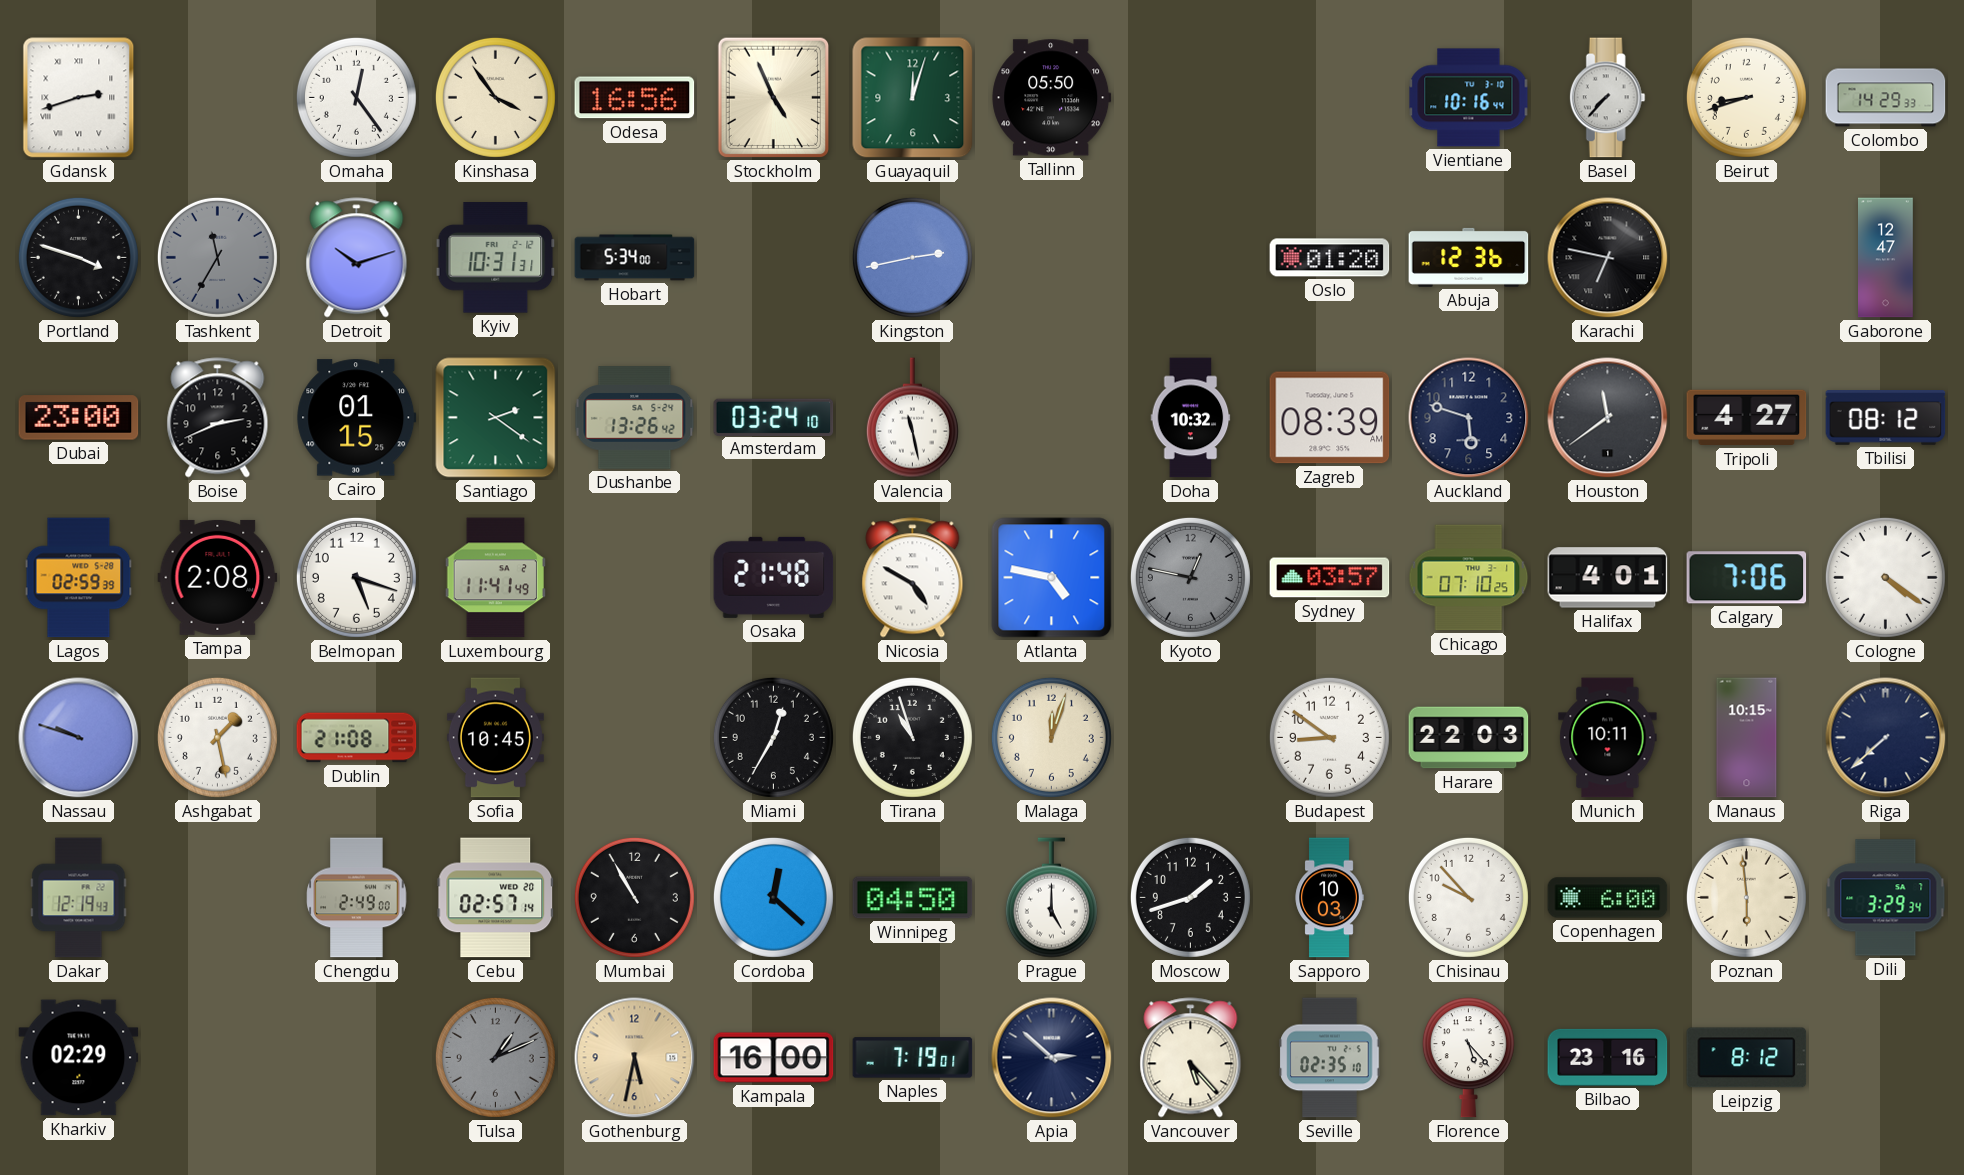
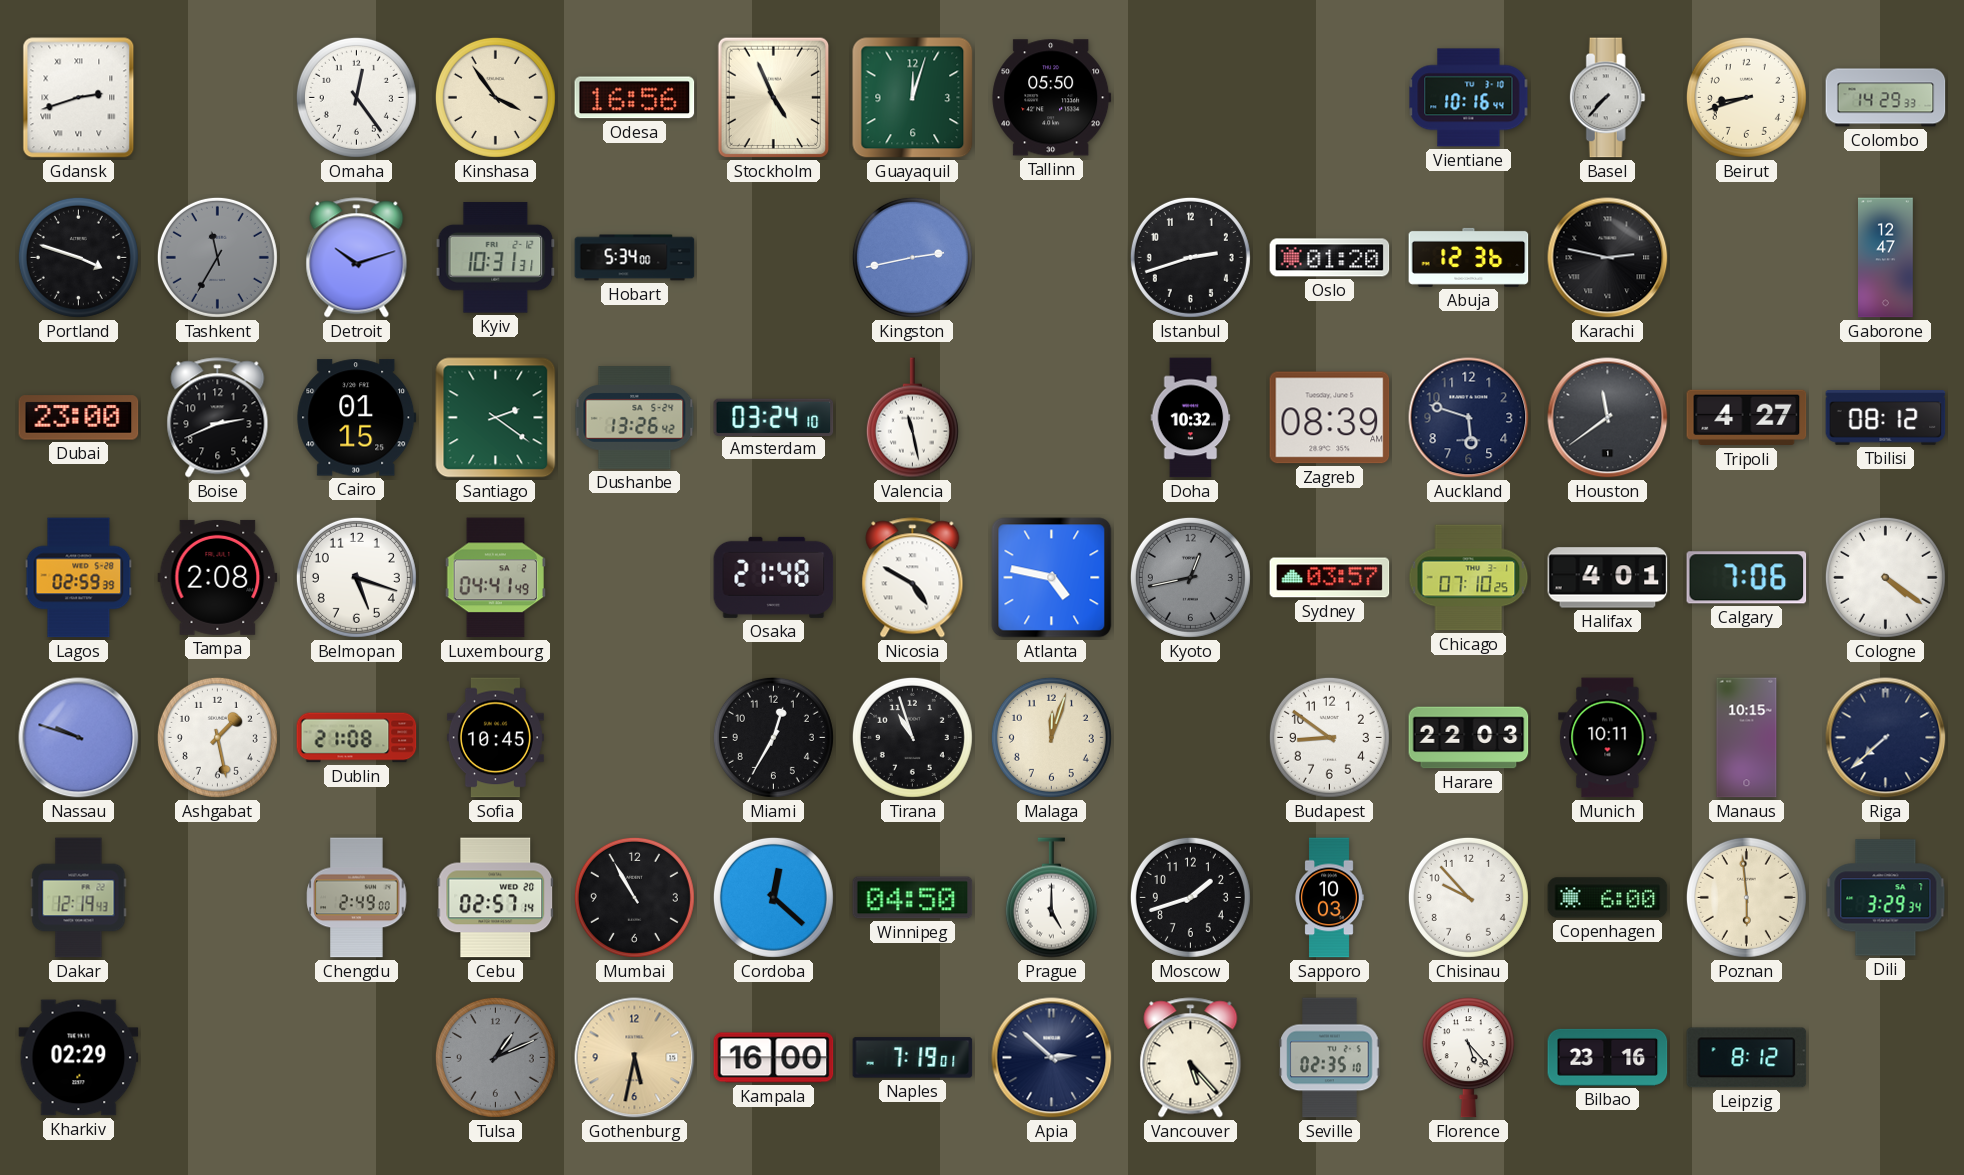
Istanbul: none -> 2:42 (1190, 257)
Karachi: 6:47 -> 2:47 (1608, 258)
Luxembourg: 11:41 -> 04:41 (495, 578)
Kyoto: 12:47 -> 12:43 (1190, 577)
